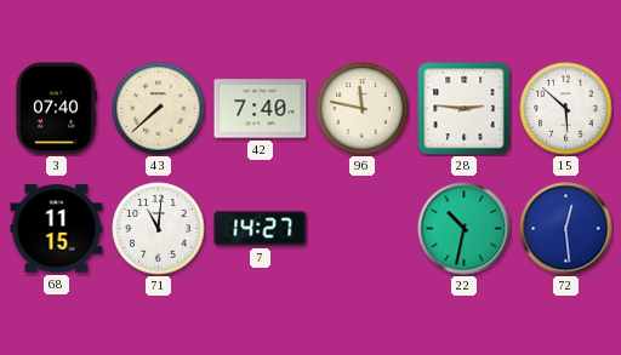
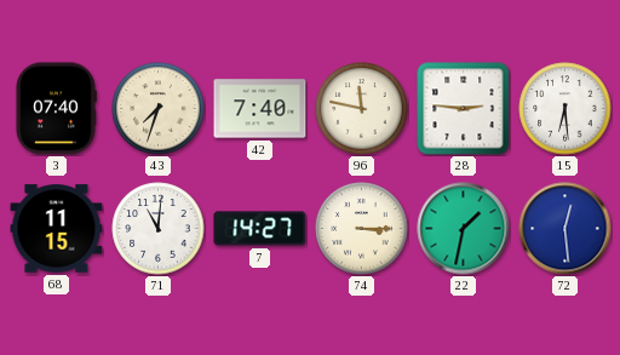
43: 7:38 -> 7:33 (159, 109)
15: 5:52 -> 6:29 (566, 109)
74: none -> 3:15 (362, 229)
22: 10:32 -> 1:32 (464, 229)
